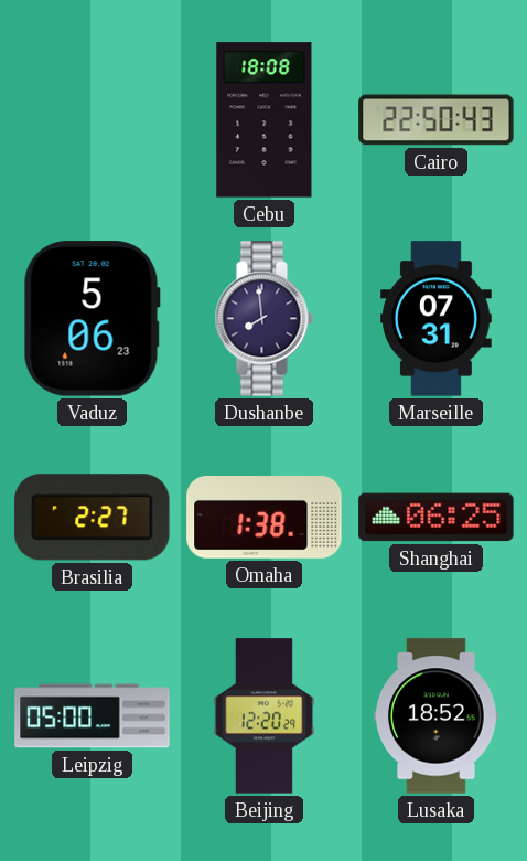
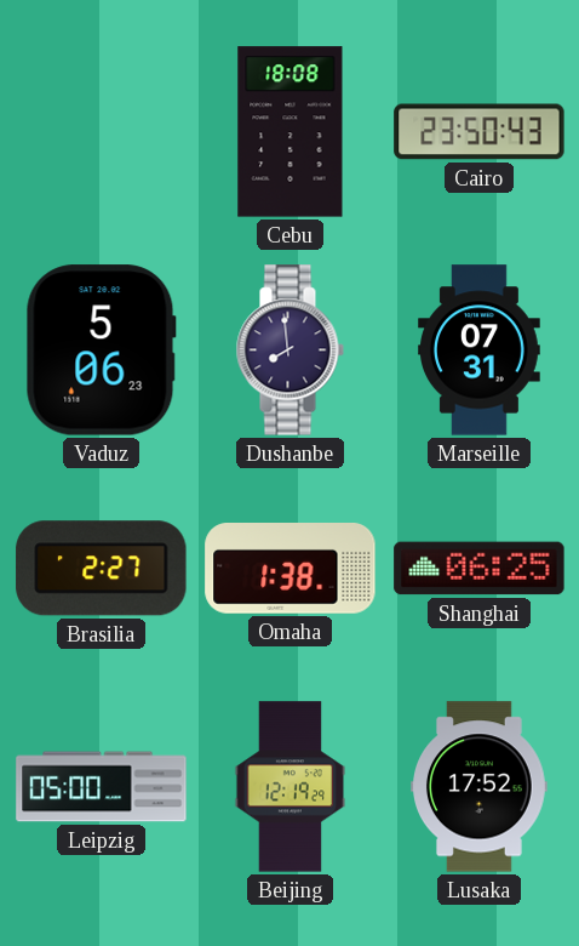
Cairo: 22:50 -> 23:50 (480, 132)
Beijing: 12:20 -> 12:19 (291, 787)
Lusaka: 18:52 -> 17:52 (480, 787)
